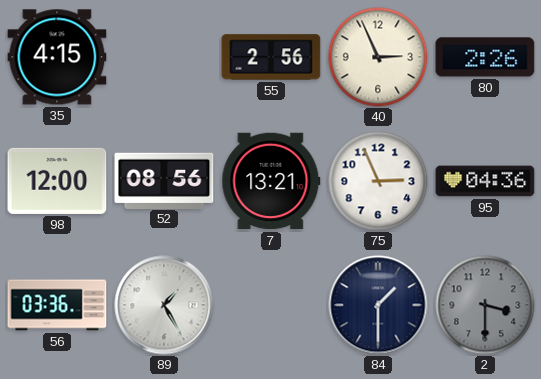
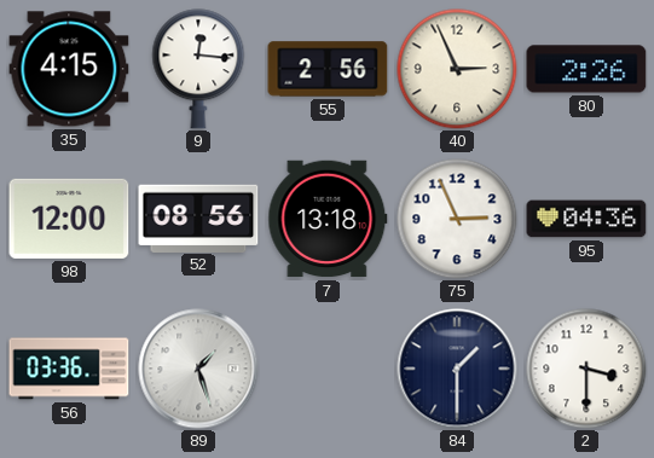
9: none -> 12:16 (198, 69)
7: 13:21 -> 13:18 (328, 219)
89: 1:25 -> 1:27 (198, 369)
2 dial: grey -> white (586, 369)
